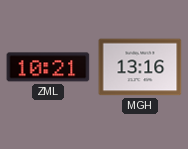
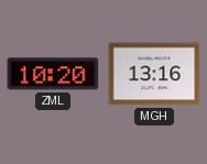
ZML: 10:21 -> 10:20 (53, 74)
